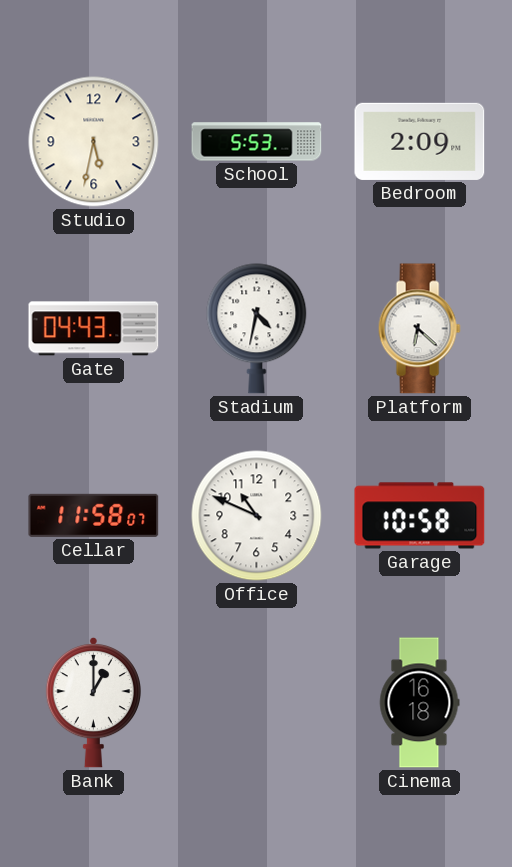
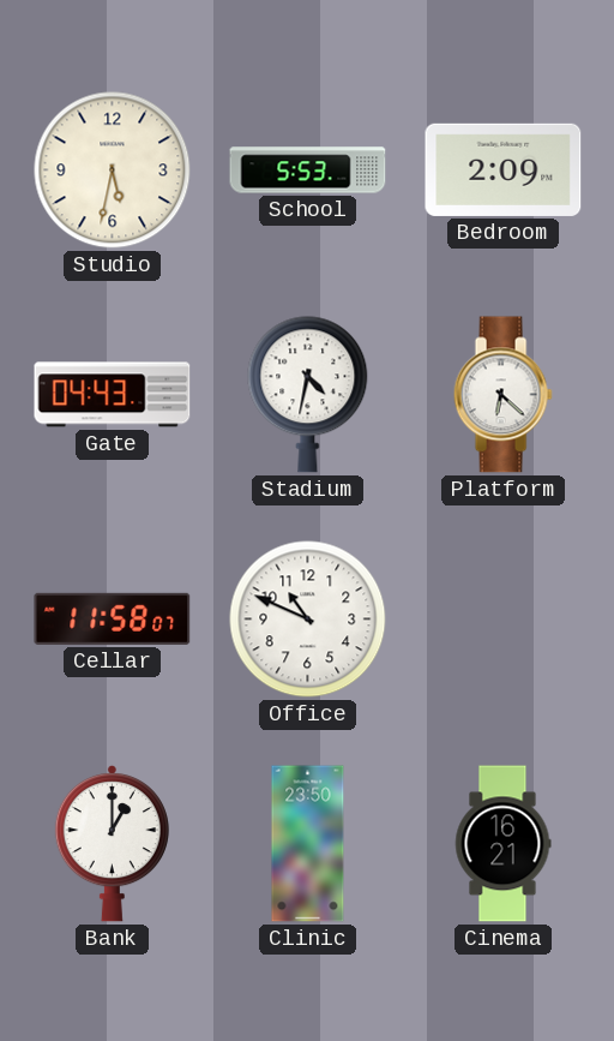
Garage: 10:58 -> none (420, 516)
Clinic: none -> 23:50 (308, 844)
Cinema: 16:18 -> 16:21 (502, 844)
